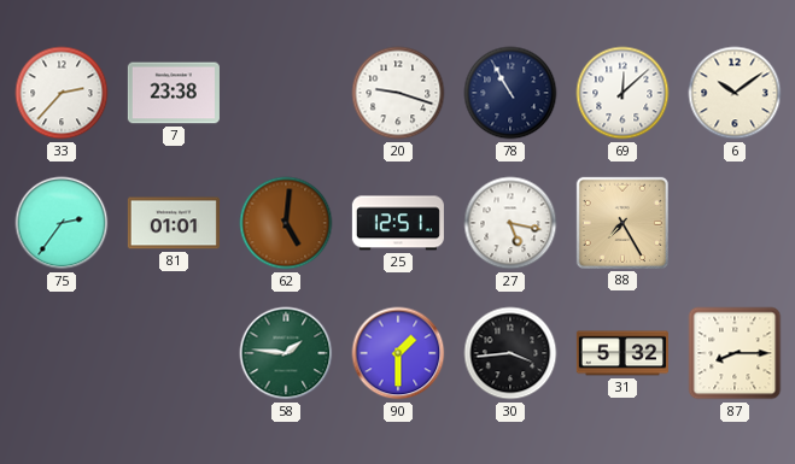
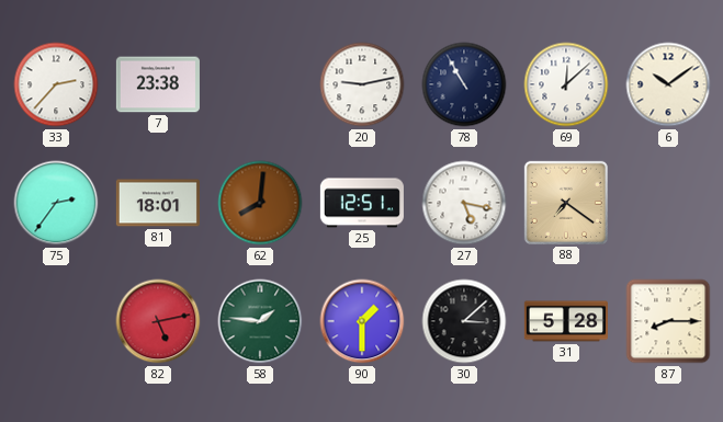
20: 9:18 -> 9:13 (362, 84)
81: 01:01 -> 18:01 (158, 203)
62: 5:01 -> 8:01 (260, 203)
88: 7:25 -> 7:21 (566, 203)
82: none -> 5:13 (158, 321)
30: 3:44 -> 3:08 (464, 321)
31: 5:32 -> 5:28 (566, 321)
